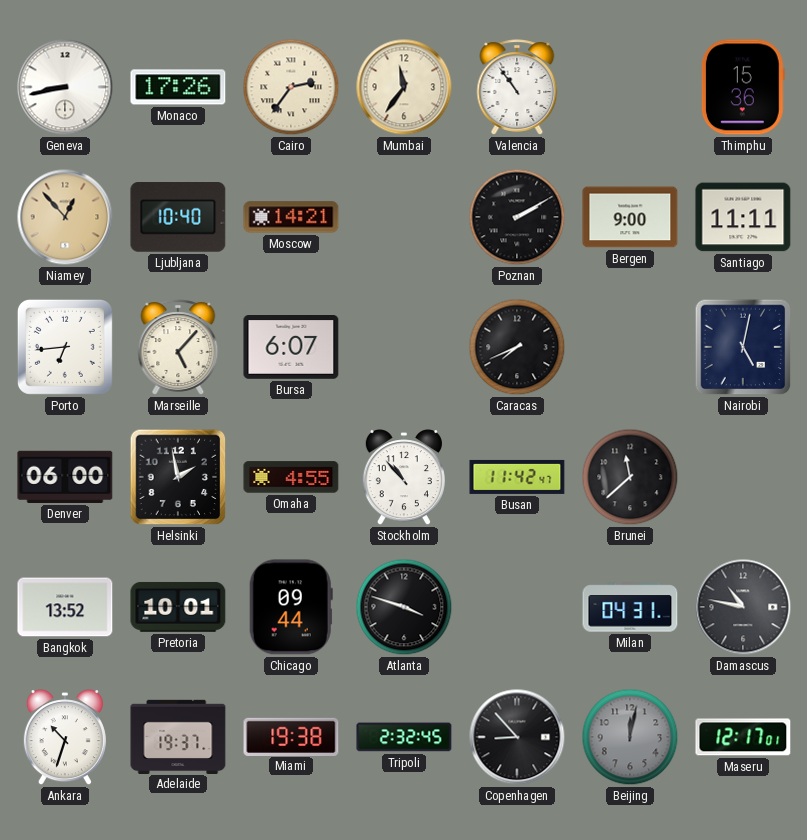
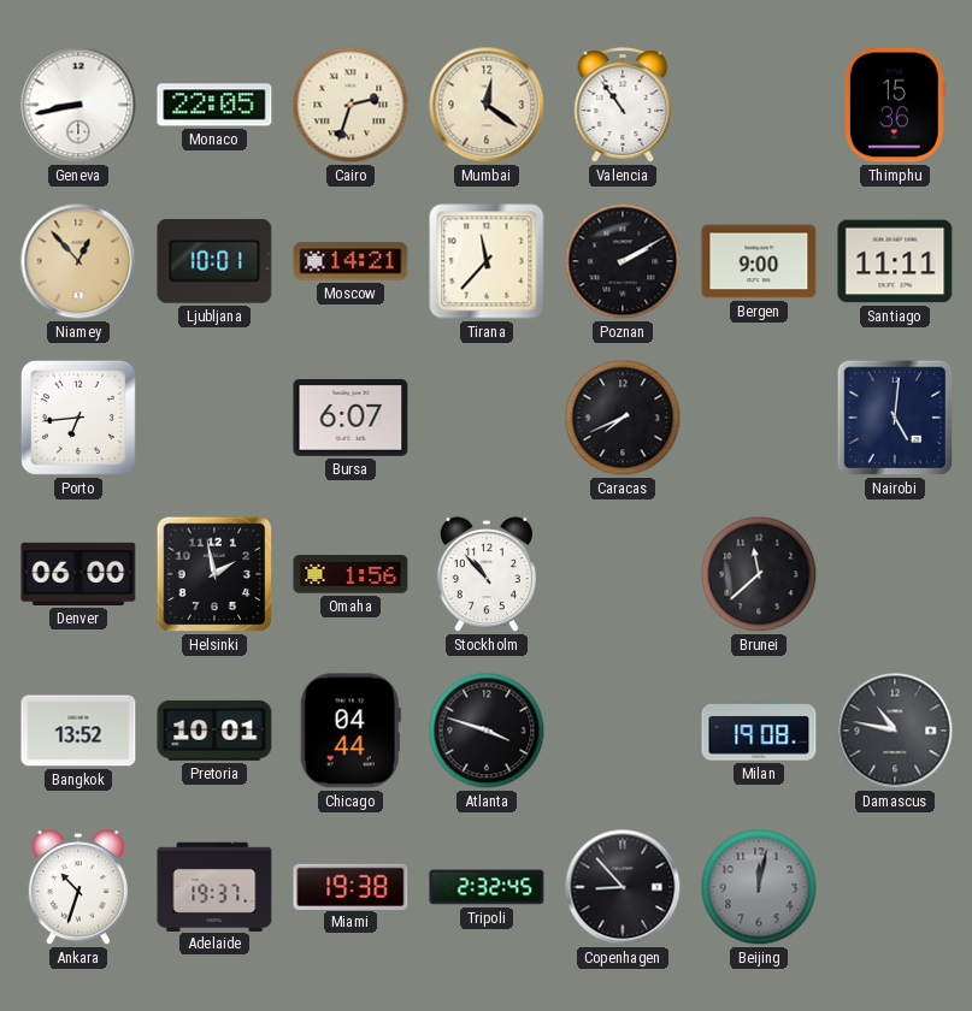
Monaco: 17:26 -> 22:05 (214, 105)
Cairo: 2:36 -> 2:33 (350, 105)
Mumbai: 11:36 -> 12:21 (487, 105)
Ljubljana: 10:40 -> 10:01 (214, 262)
Tirana: none -> 11:37 (487, 261)
Marseille: 5:07 -> none (178, 347)
Nairobi: 5:02 -> 5:01 (895, 418)
Omaha: 4:55 -> 1:56 (350, 574)
Busan: 11:42 -> none (517, 477)
Chicago: 09:44 -> 04:44 (350, 731)
Milan: 04:31 -> 19:08 (759, 731)
Maseru: 12:17 -> none (743, 737)
